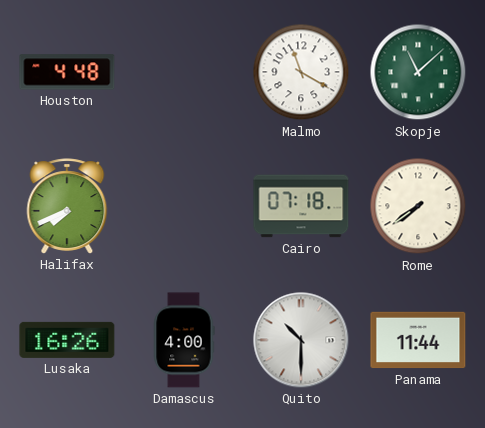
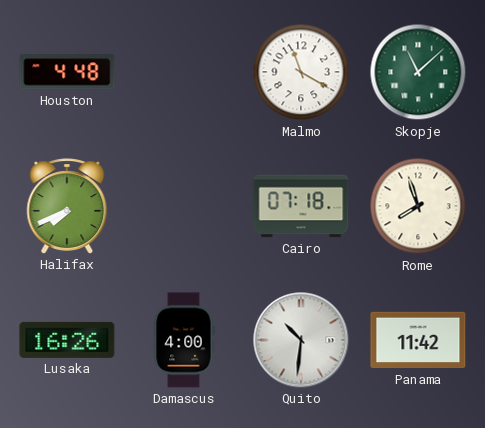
Rome: 7:39 -> 7:57 (418, 206)
Quito: 10:30 -> 10:31 (301, 340)
Panama: 11:44 -> 11:42 (418, 340)
